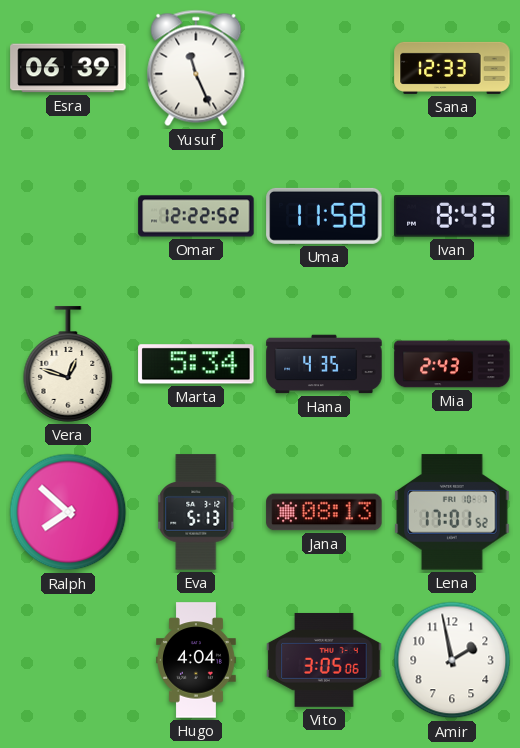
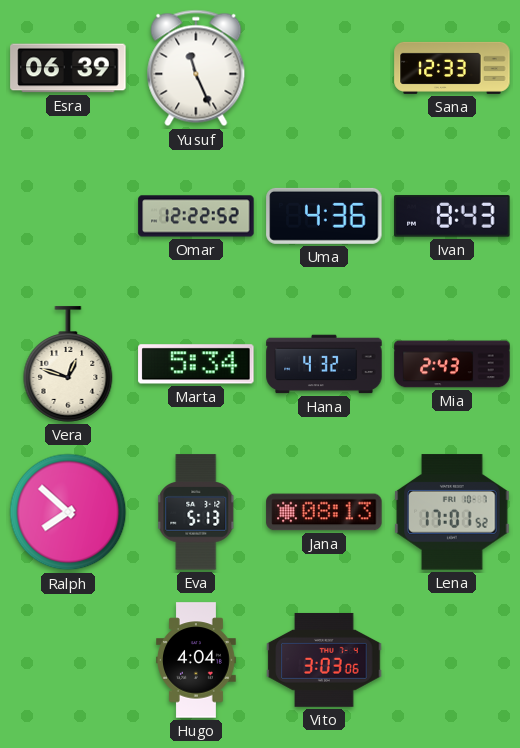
Uma: 11:58 -> 4:36 (324, 216)
Hana: 4:35 -> 4:32 (324, 364)
Vito: 3:05 -> 3:03 (324, 660)
Amir: 1:58 -> none (452, 660)
